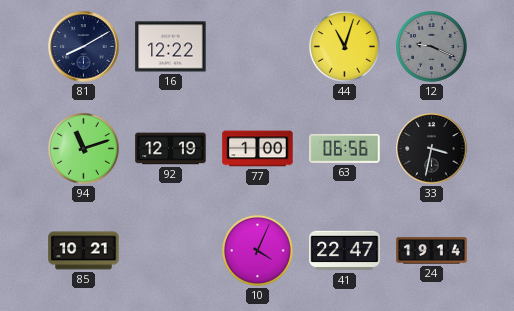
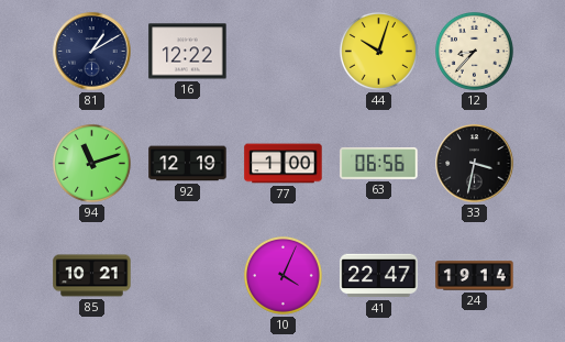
81: 8:10 -> 1:10 (92, 52)
44: 11:03 -> 10:03 (378, 51)
12: 9:19 -> 8:37 (474, 51)
12 dial: grey -> cream (474, 51)
